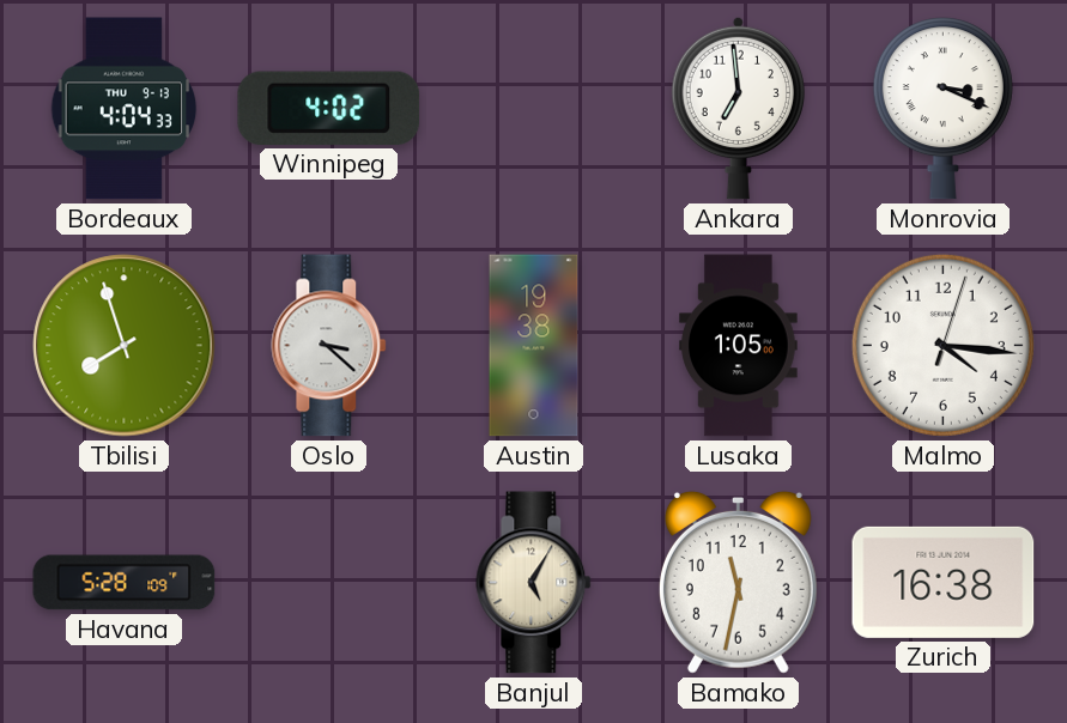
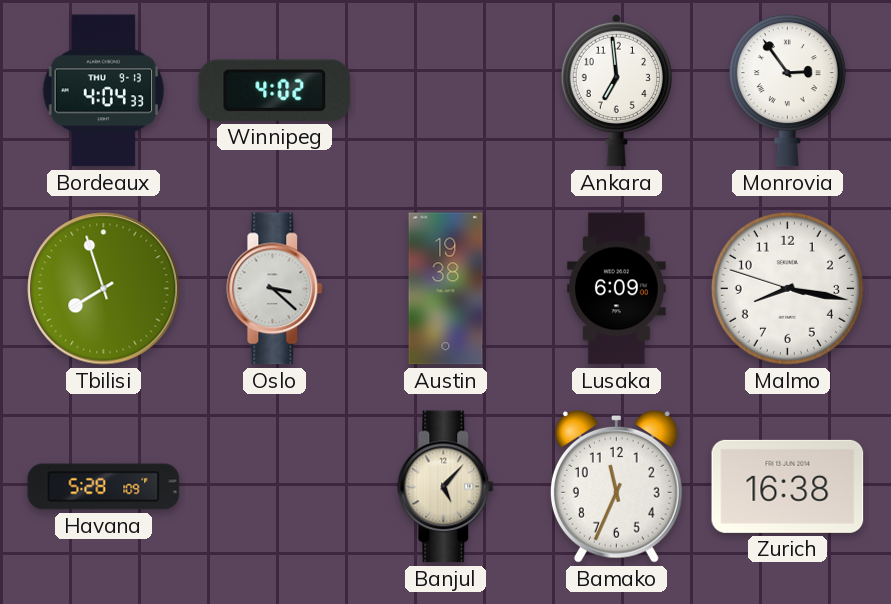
Monrovia: 3:19 -> 2:54 (787, 91)
Lusaka: 1:05 -> 6:09 (617, 289)
Malmo: 4:16 -> 8:16 (787, 288)
Banjul: 5:05 -> 5:07 (446, 487)
Bamako: 11:32 -> 11:34 (616, 486)
